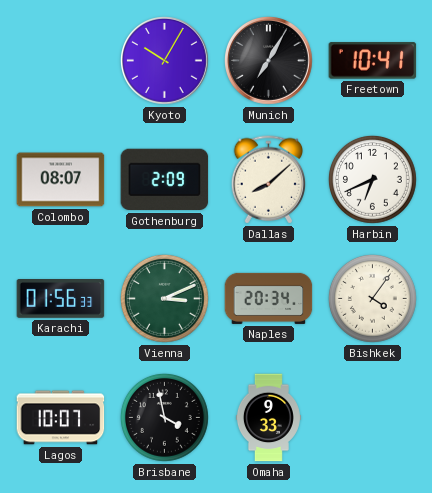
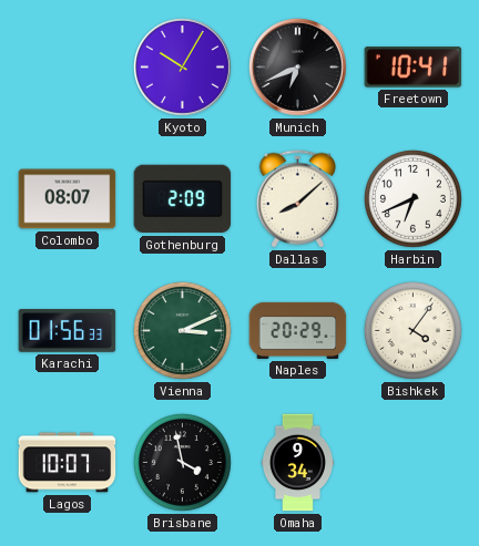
Munich: 7:05 -> 6:41 (298, 68)
Naples: 20:34 -> 20:29 (298, 330)
Omaha: 9:33 -> 9:34 (297, 463)
